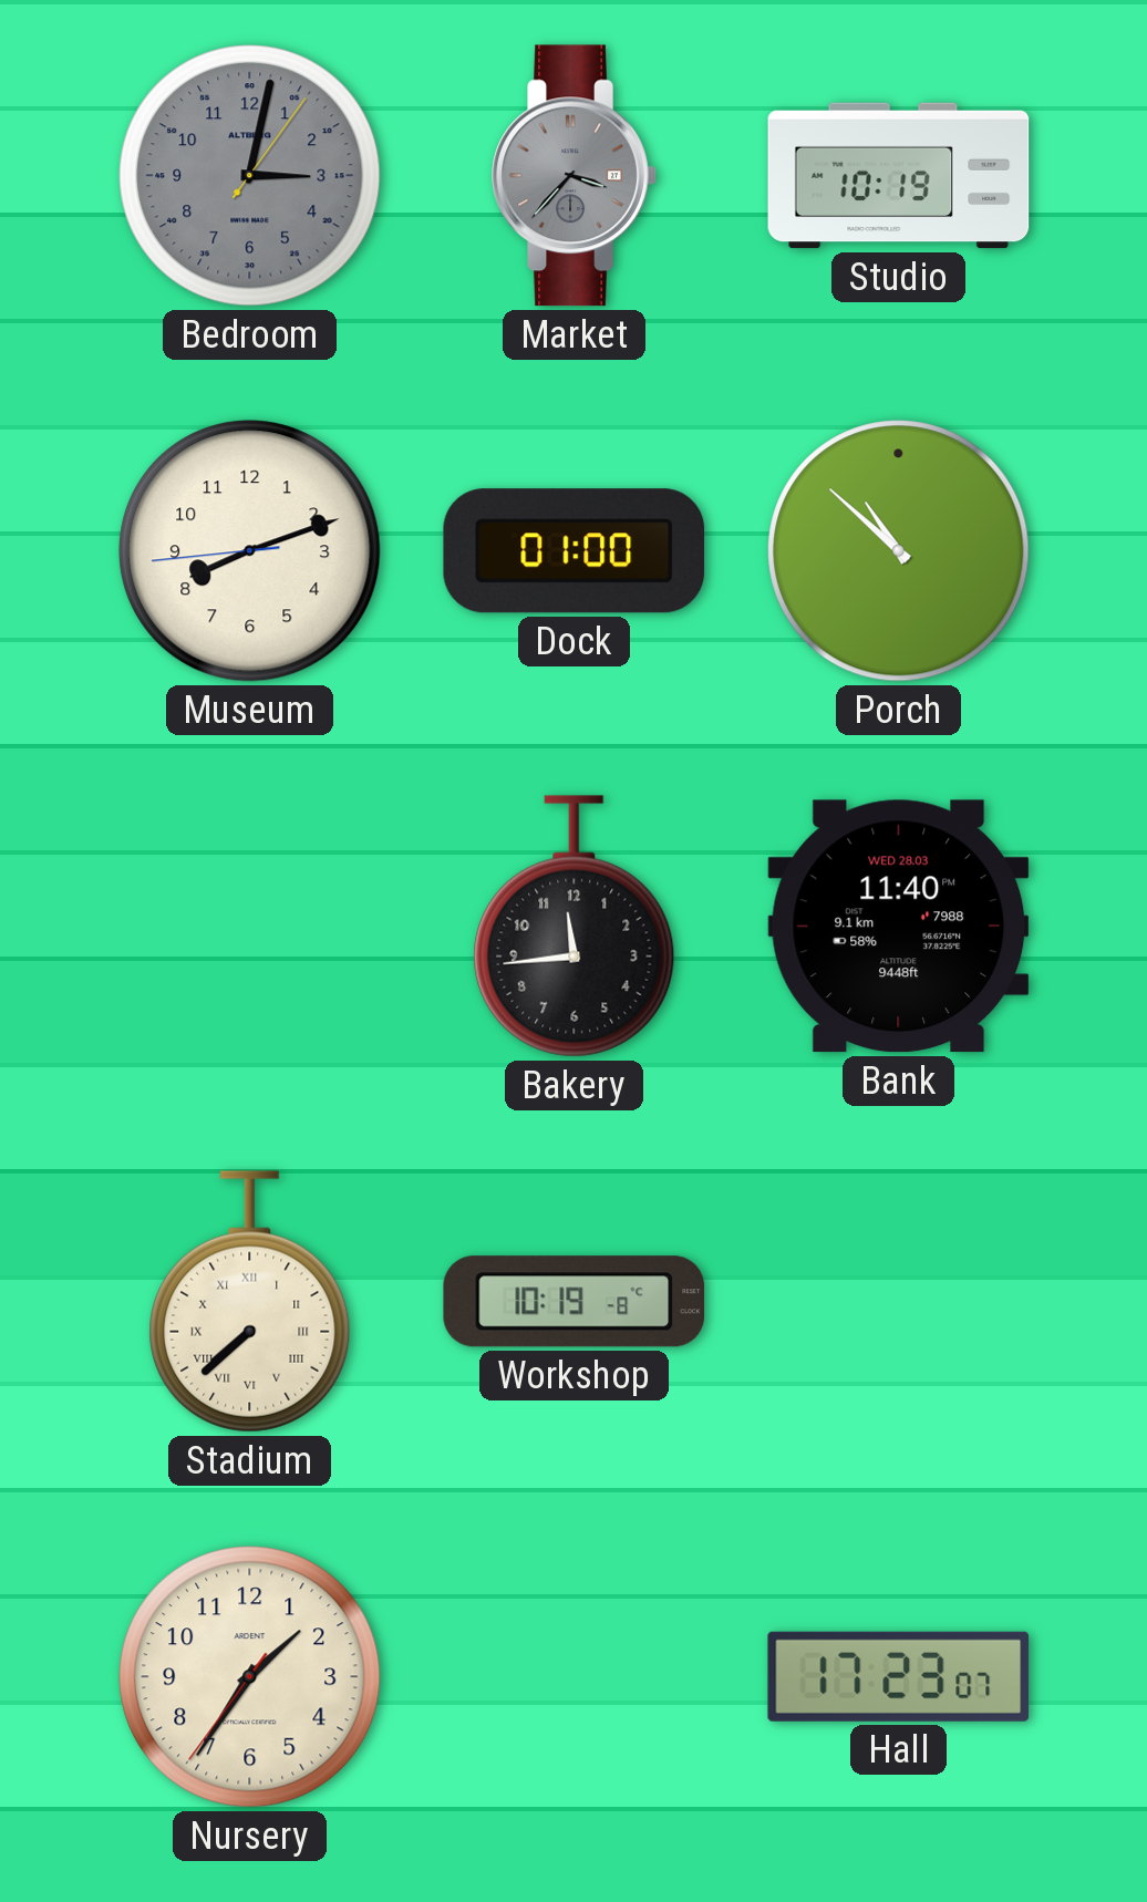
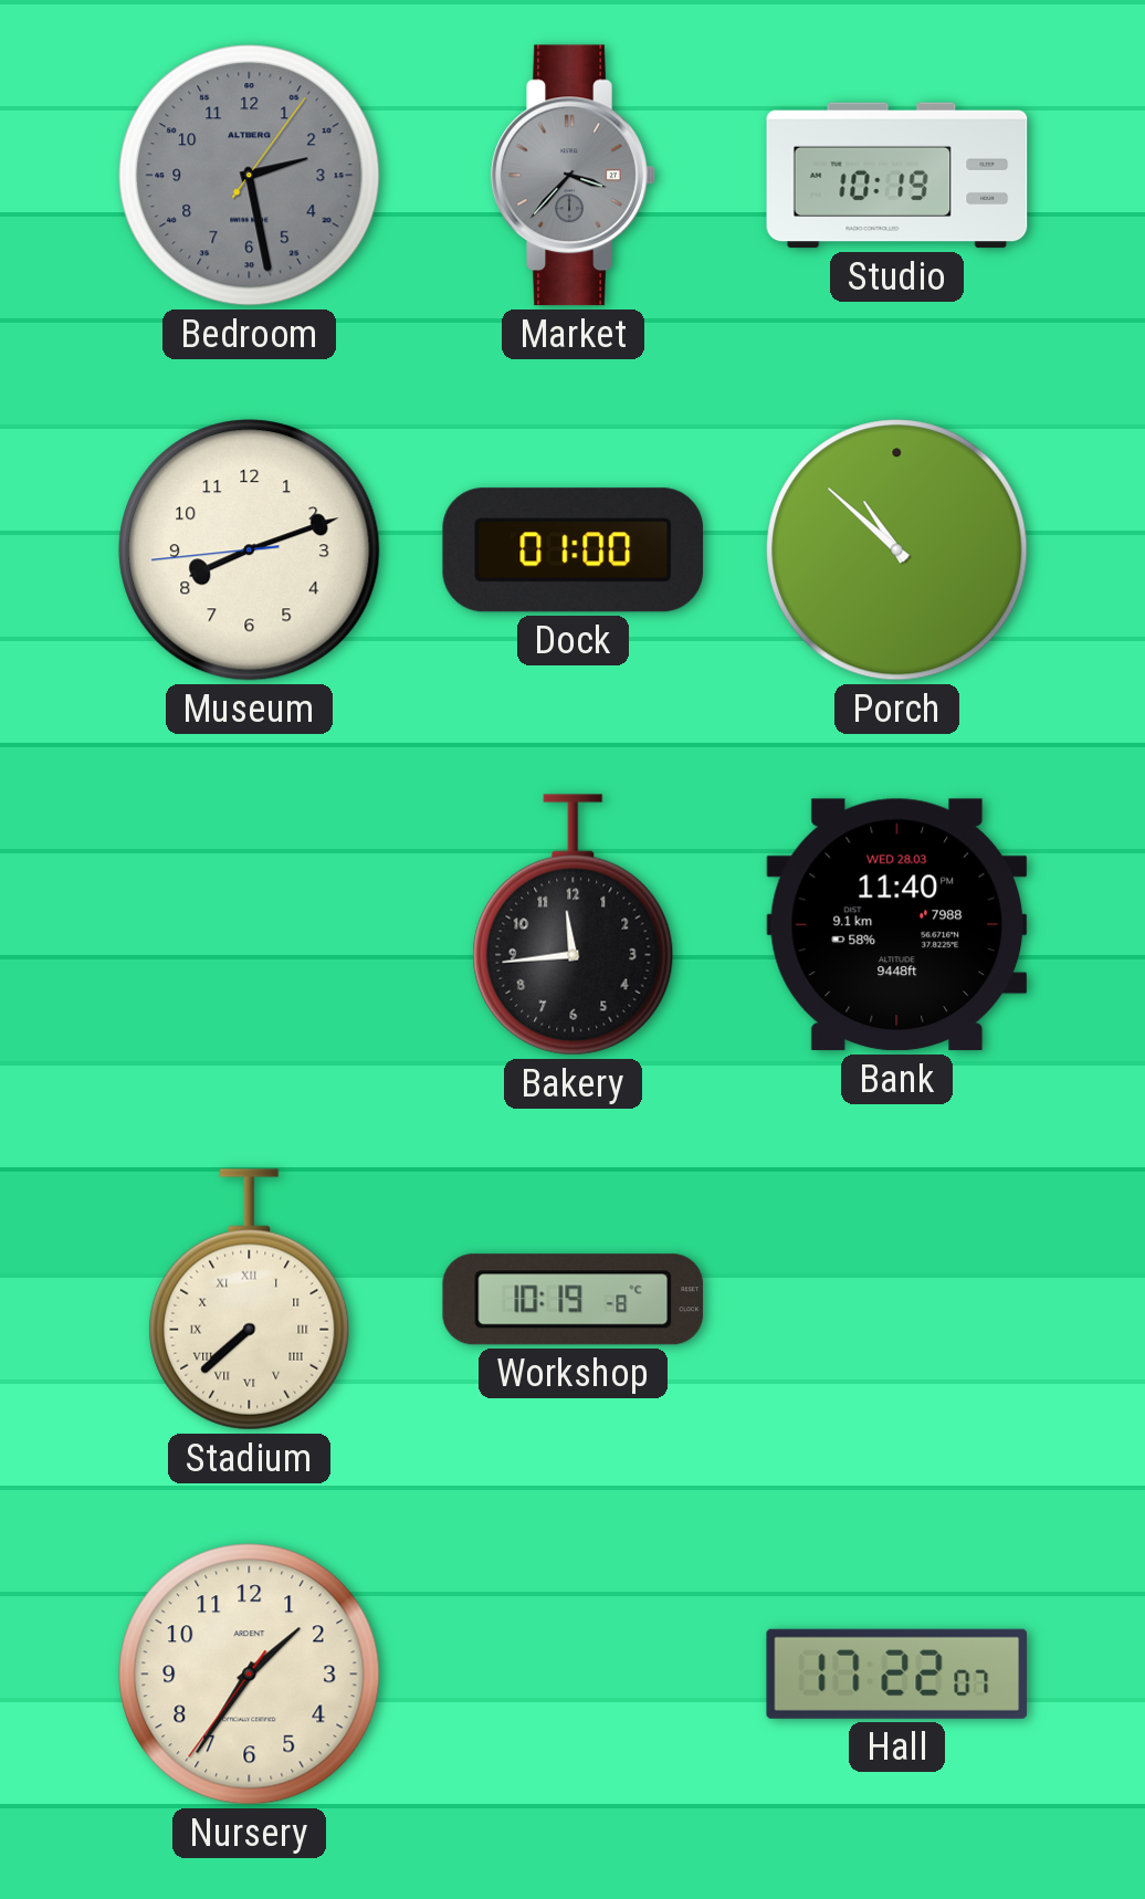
Bedroom: 3:02 -> 2:28 (250, 176)
Hall: 17:23 -> 17:22 (897, 1674)
